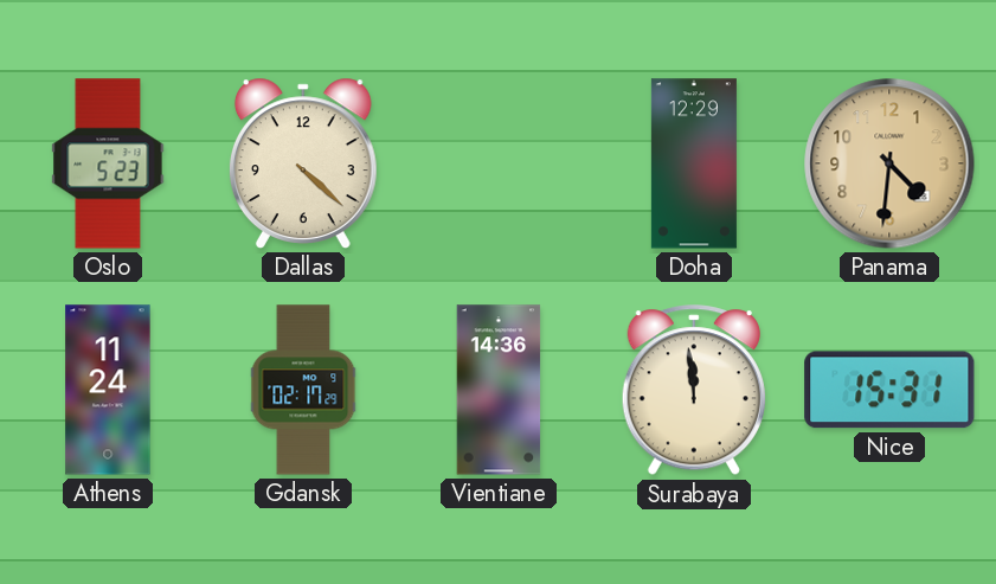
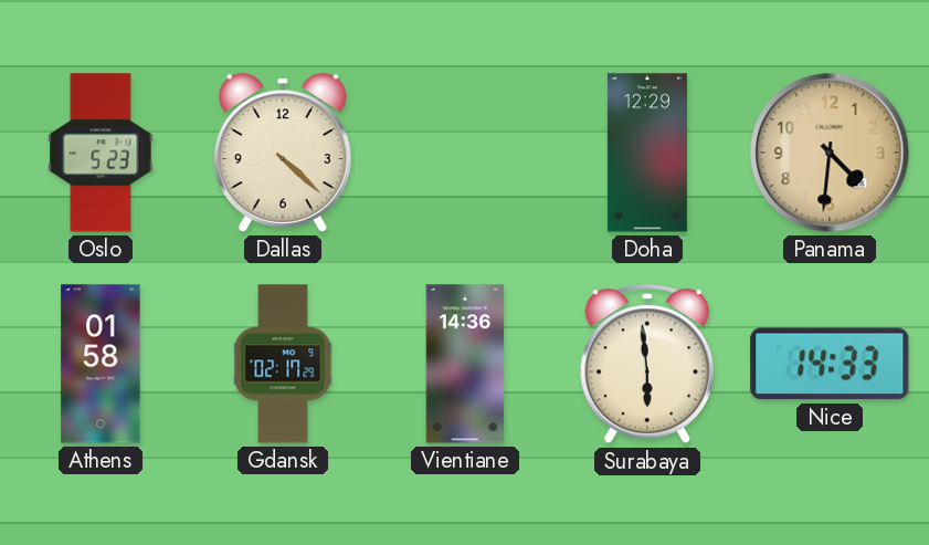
Athens: 11:24 -> 01:58 (101, 364)
Surabaya: 11:59 -> 5:59 (647, 365)
Nice: 15:31 -> 14:33 (830, 364)
